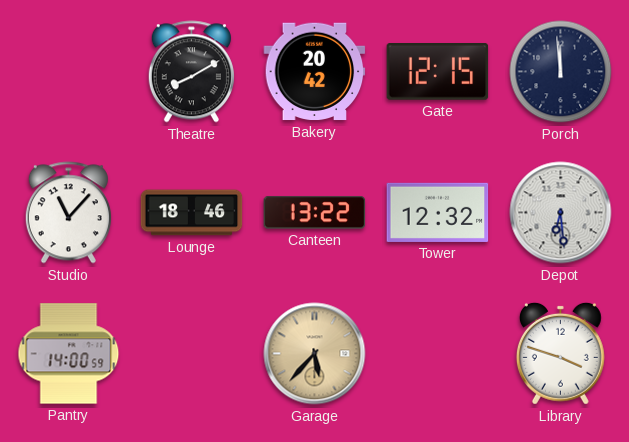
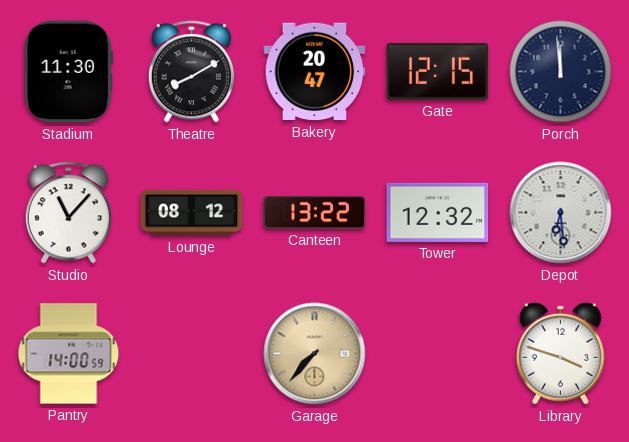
Stadium: none -> 11:30 (68, 72)
Bakery: 20:42 -> 20:47 (315, 72)
Lounge: 18:46 -> 08:12 (192, 213)
Garage: 5:37 -> 7:37 (315, 354)
